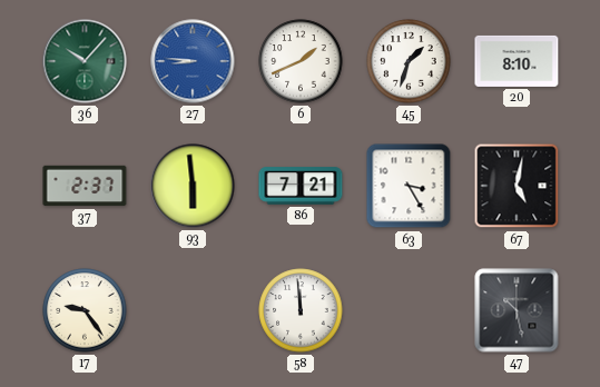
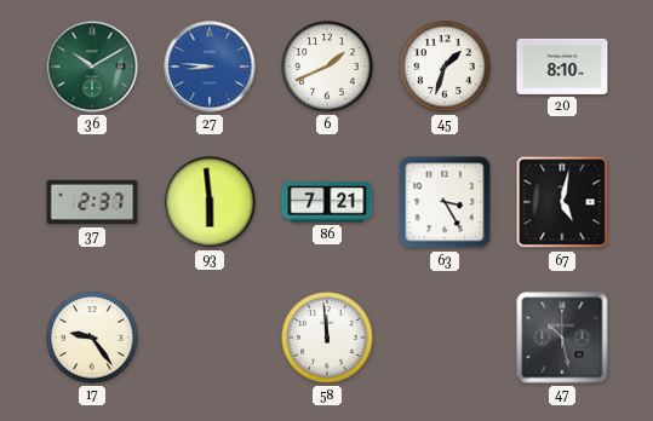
36: 10:07 -> 10:10 (92, 67)
